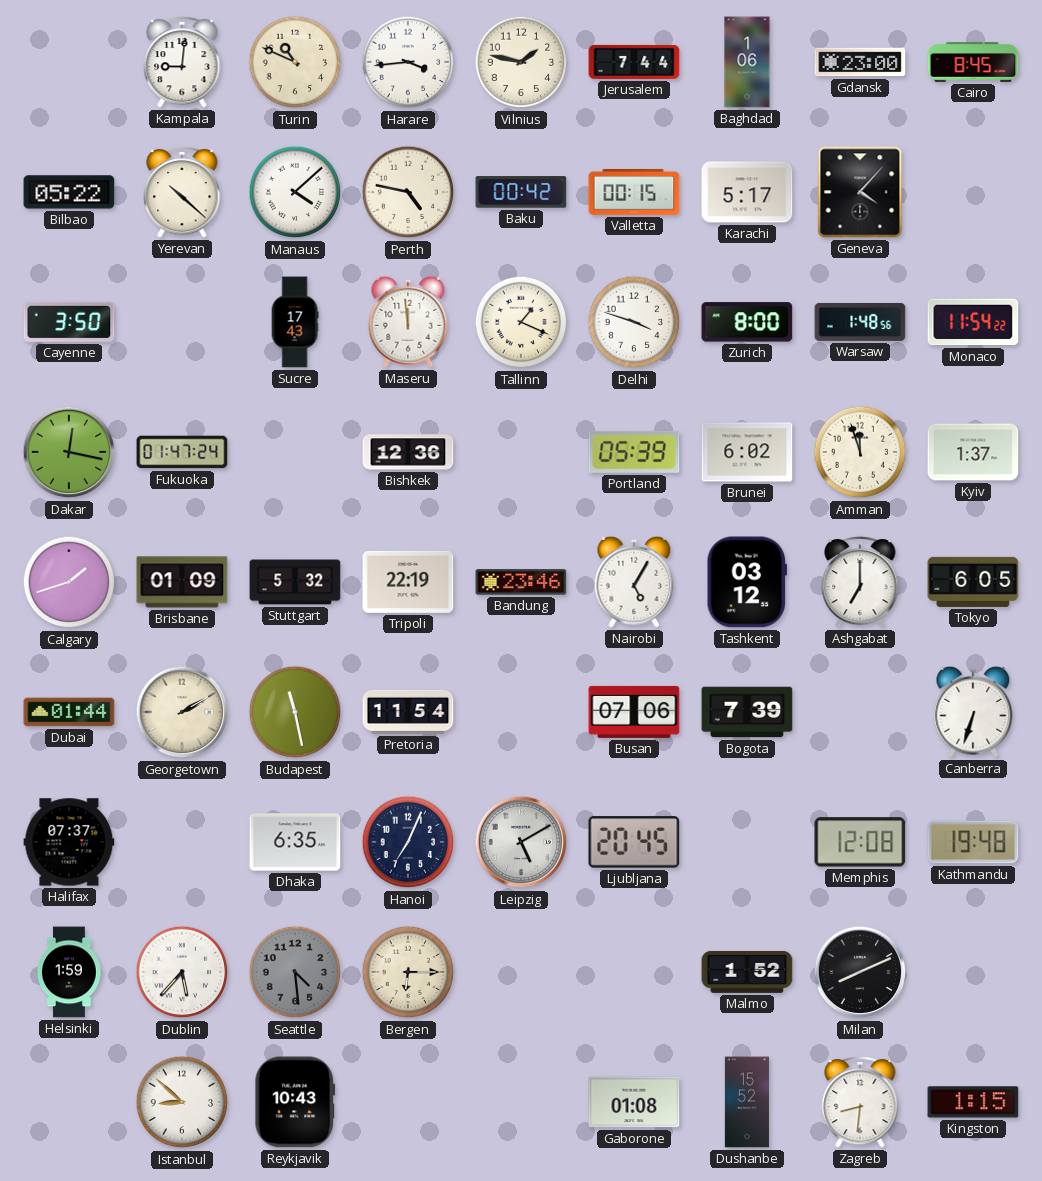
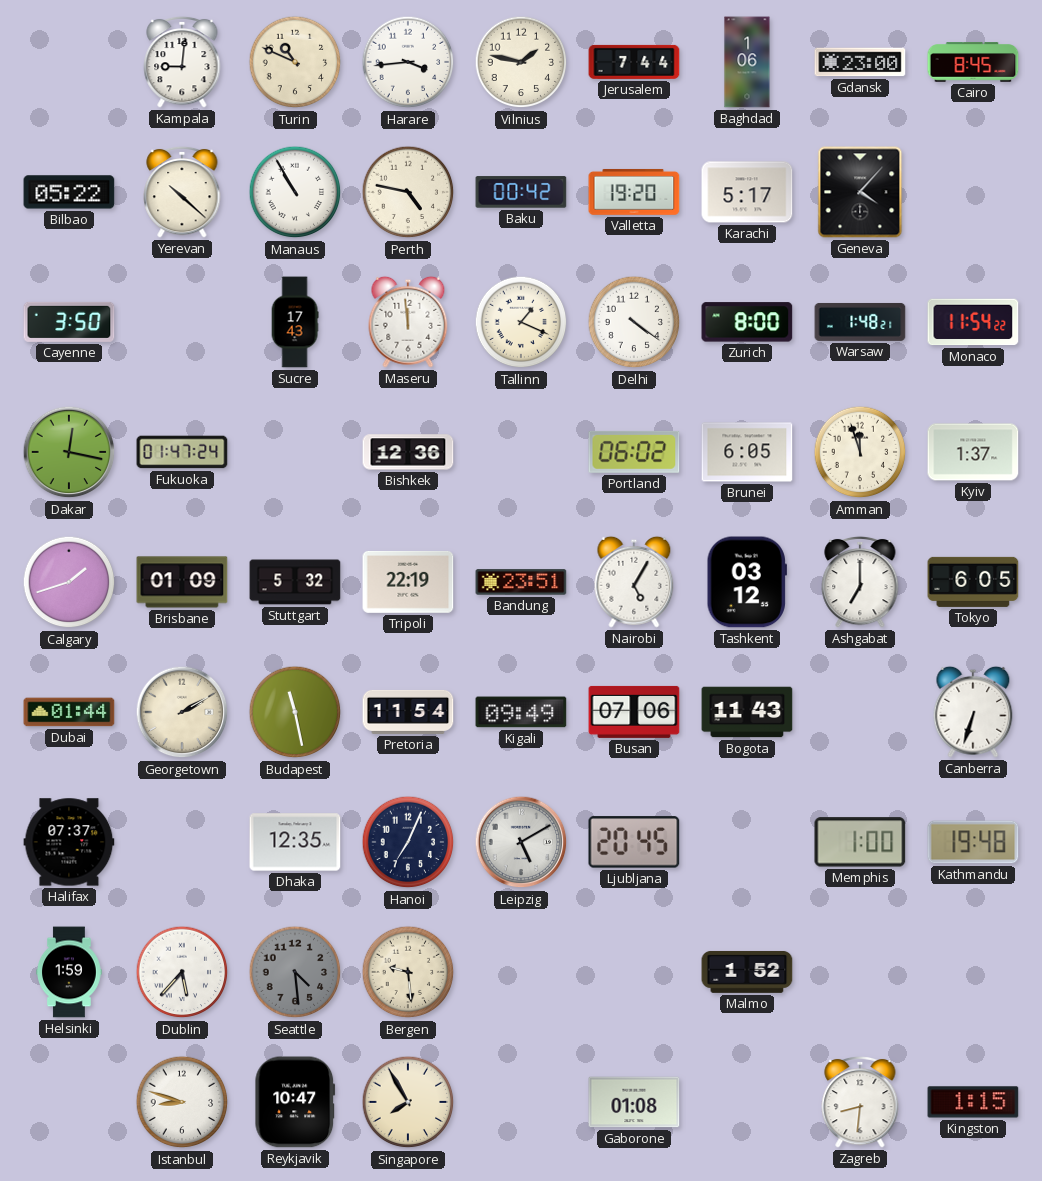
Manaus: 4:08 -> 10:55 (295, 192)
Valletta: 00:15 -> 19:20 (634, 192)
Delhi: 3:48 -> 4:21 (634, 322)
Warsaw: 1:48:56 -> 1:48:21 (860, 322)
Portland: 05:39 -> 06:02 (634, 452)
Brunei: 6:02 -> 6:05 (747, 452)
Bandung: 23:46 -> 23:51 (521, 582)
Kigali: none -> 09:49 (521, 712)
Bogota: 7:39 -> 11:43 (747, 712)
Dhaka: 6:35 -> 12:35 (295, 842)
Memphis: 12:08 -> 1:00 (860, 842)
Bergen: 6:15 -> 9:29 (408, 972)
Milan: 8:11 -> none (860, 972)
Istanbul: 8:52 -> 8:48 (182, 1102)
Reykjavik: 10:43 -> 10:47 (295, 1102)
Singapore: none -> 7:55 (408, 1102)
Dushanbe: 15:52 -> none (747, 1102)
